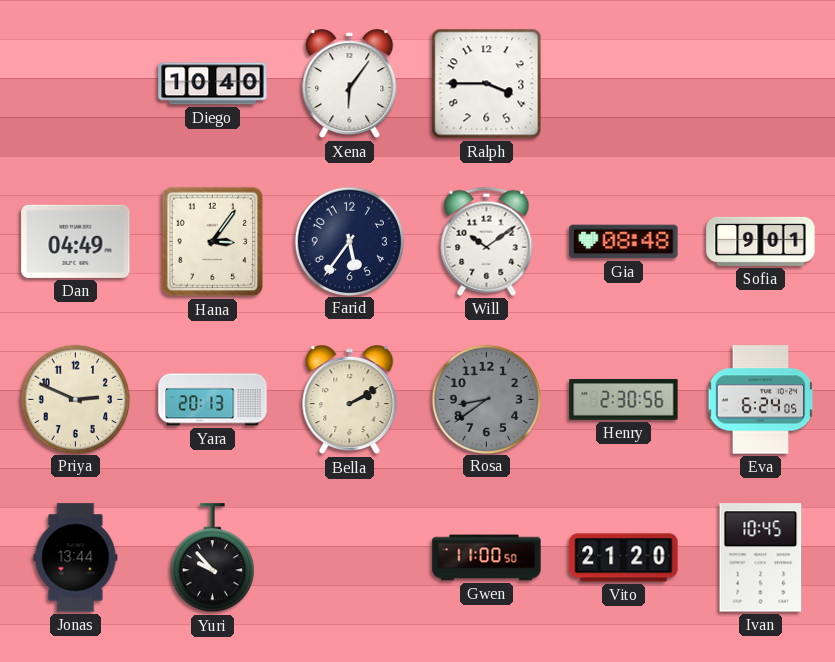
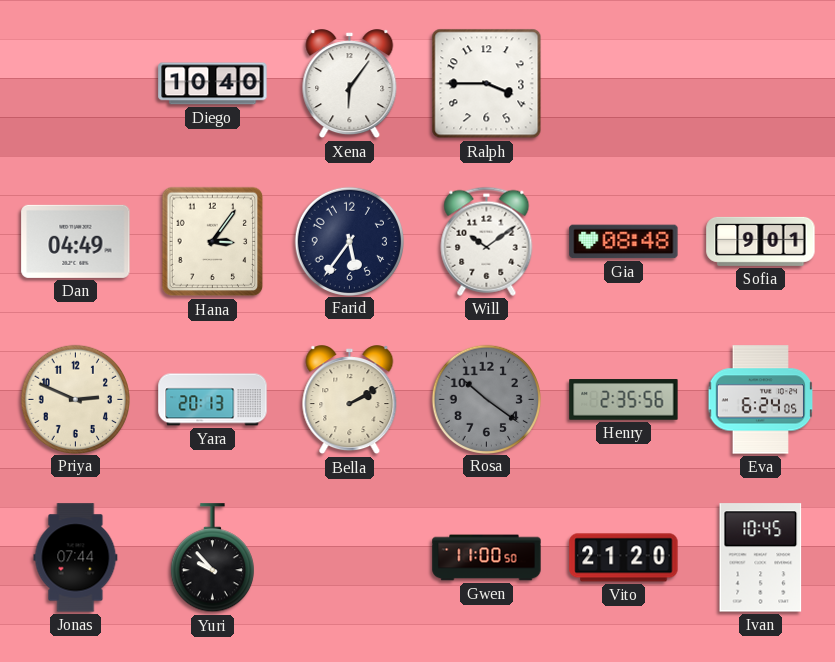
Rosa: 8:39 -> 10:21 (486, 399)
Henry: 2:30 -> 2:35 (624, 400)
Jonas: 13:44 -> 07:44 (76, 558)
